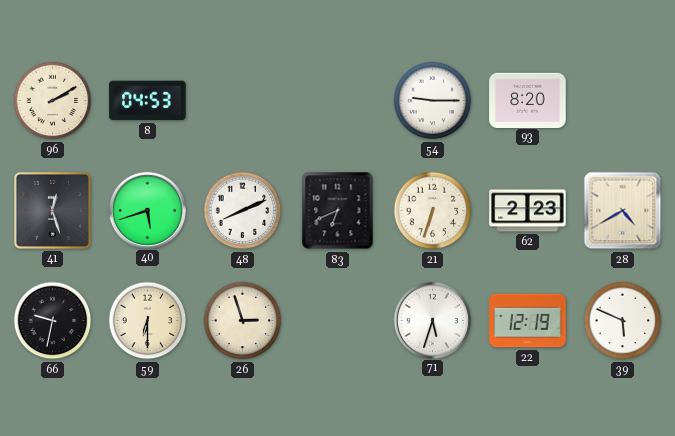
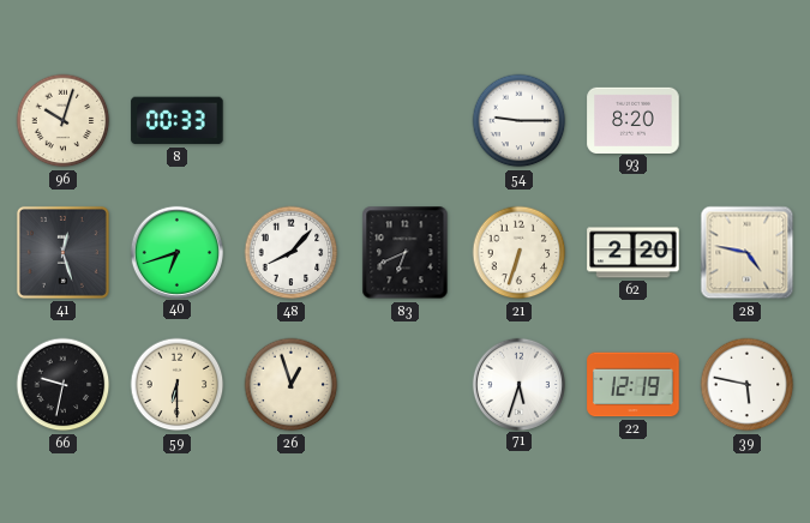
96: 2:10 -> 10:03 (64, 121)
8: 04:53 -> 00:33 (178, 121)
40: 5:42 -> 6:42 (176, 252)
48: 8:11 -> 8:07 (292, 253)
62: 2:23 -> 2:20 (634, 253)
28: 4:40 -> 4:47 (748, 253)
26: 2:57 -> 12:57 (292, 385)
39: 5:49 -> 5:47 (748, 385)
